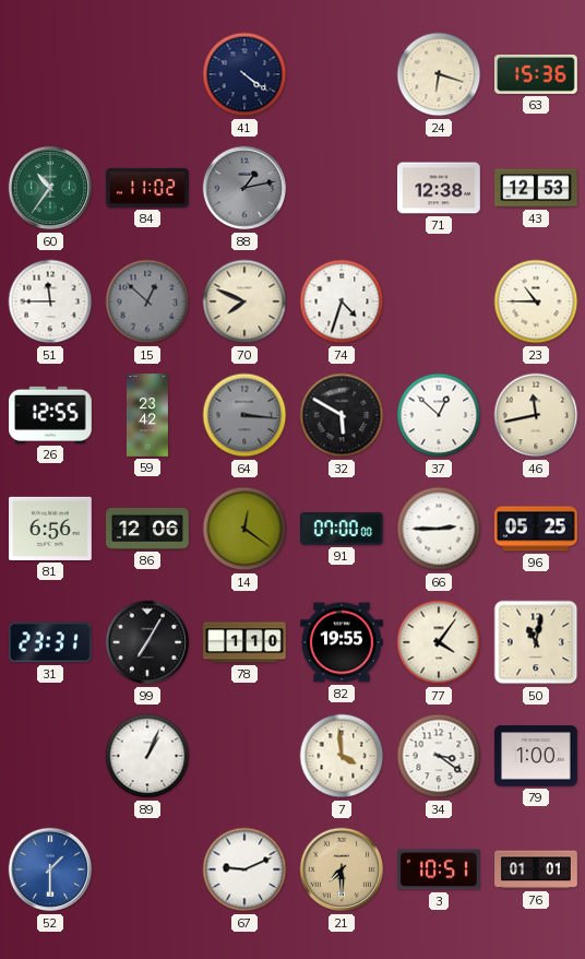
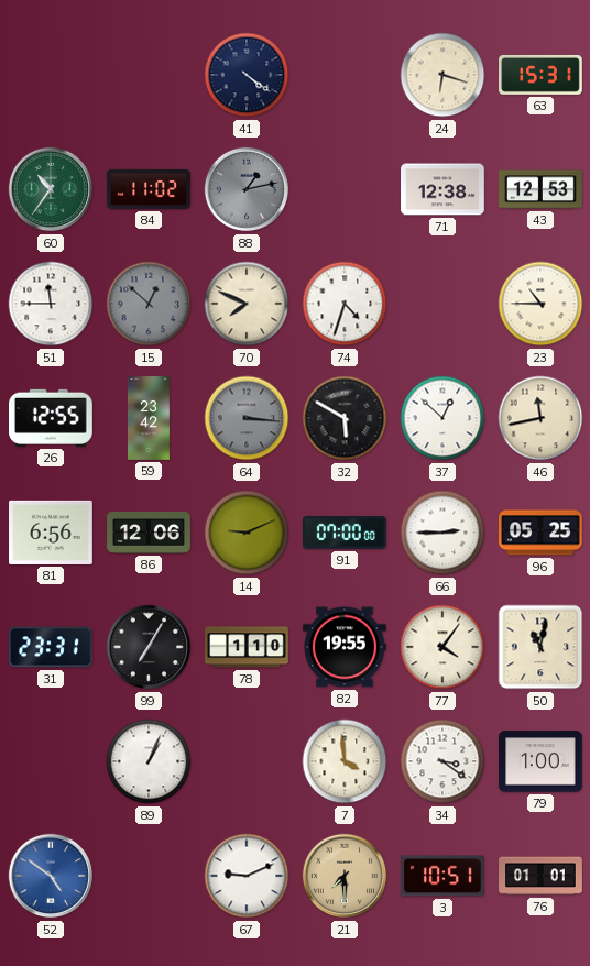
63: 15:36 -> 15:31 (542, 75)
14: 12:21 -> 9:11 (247, 533)
52: 1:30 -> 4:51 (51, 876)
